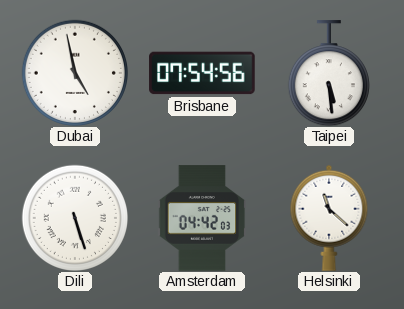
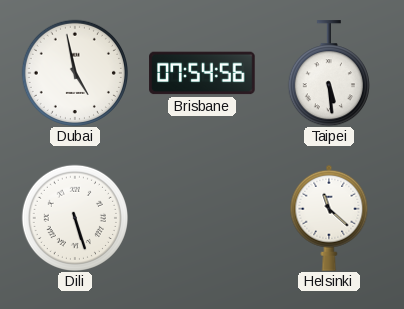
Amsterdam: 04:42 -> none (202, 218)
